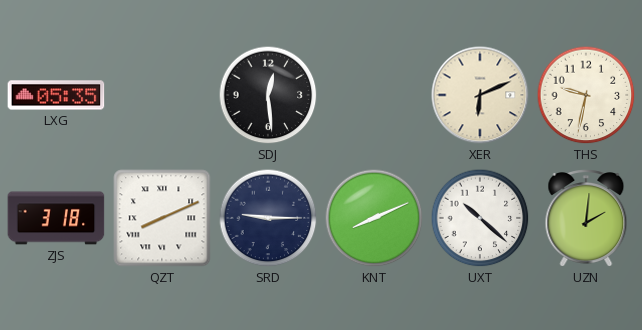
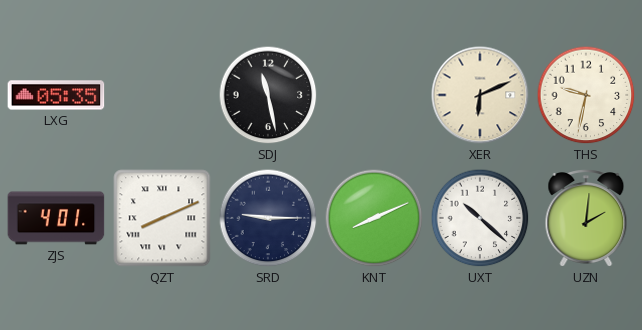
SDJ: 12:29 -> 11:28 (268, 95)
ZJS: 3:18 -> 4:01 (56, 218)
